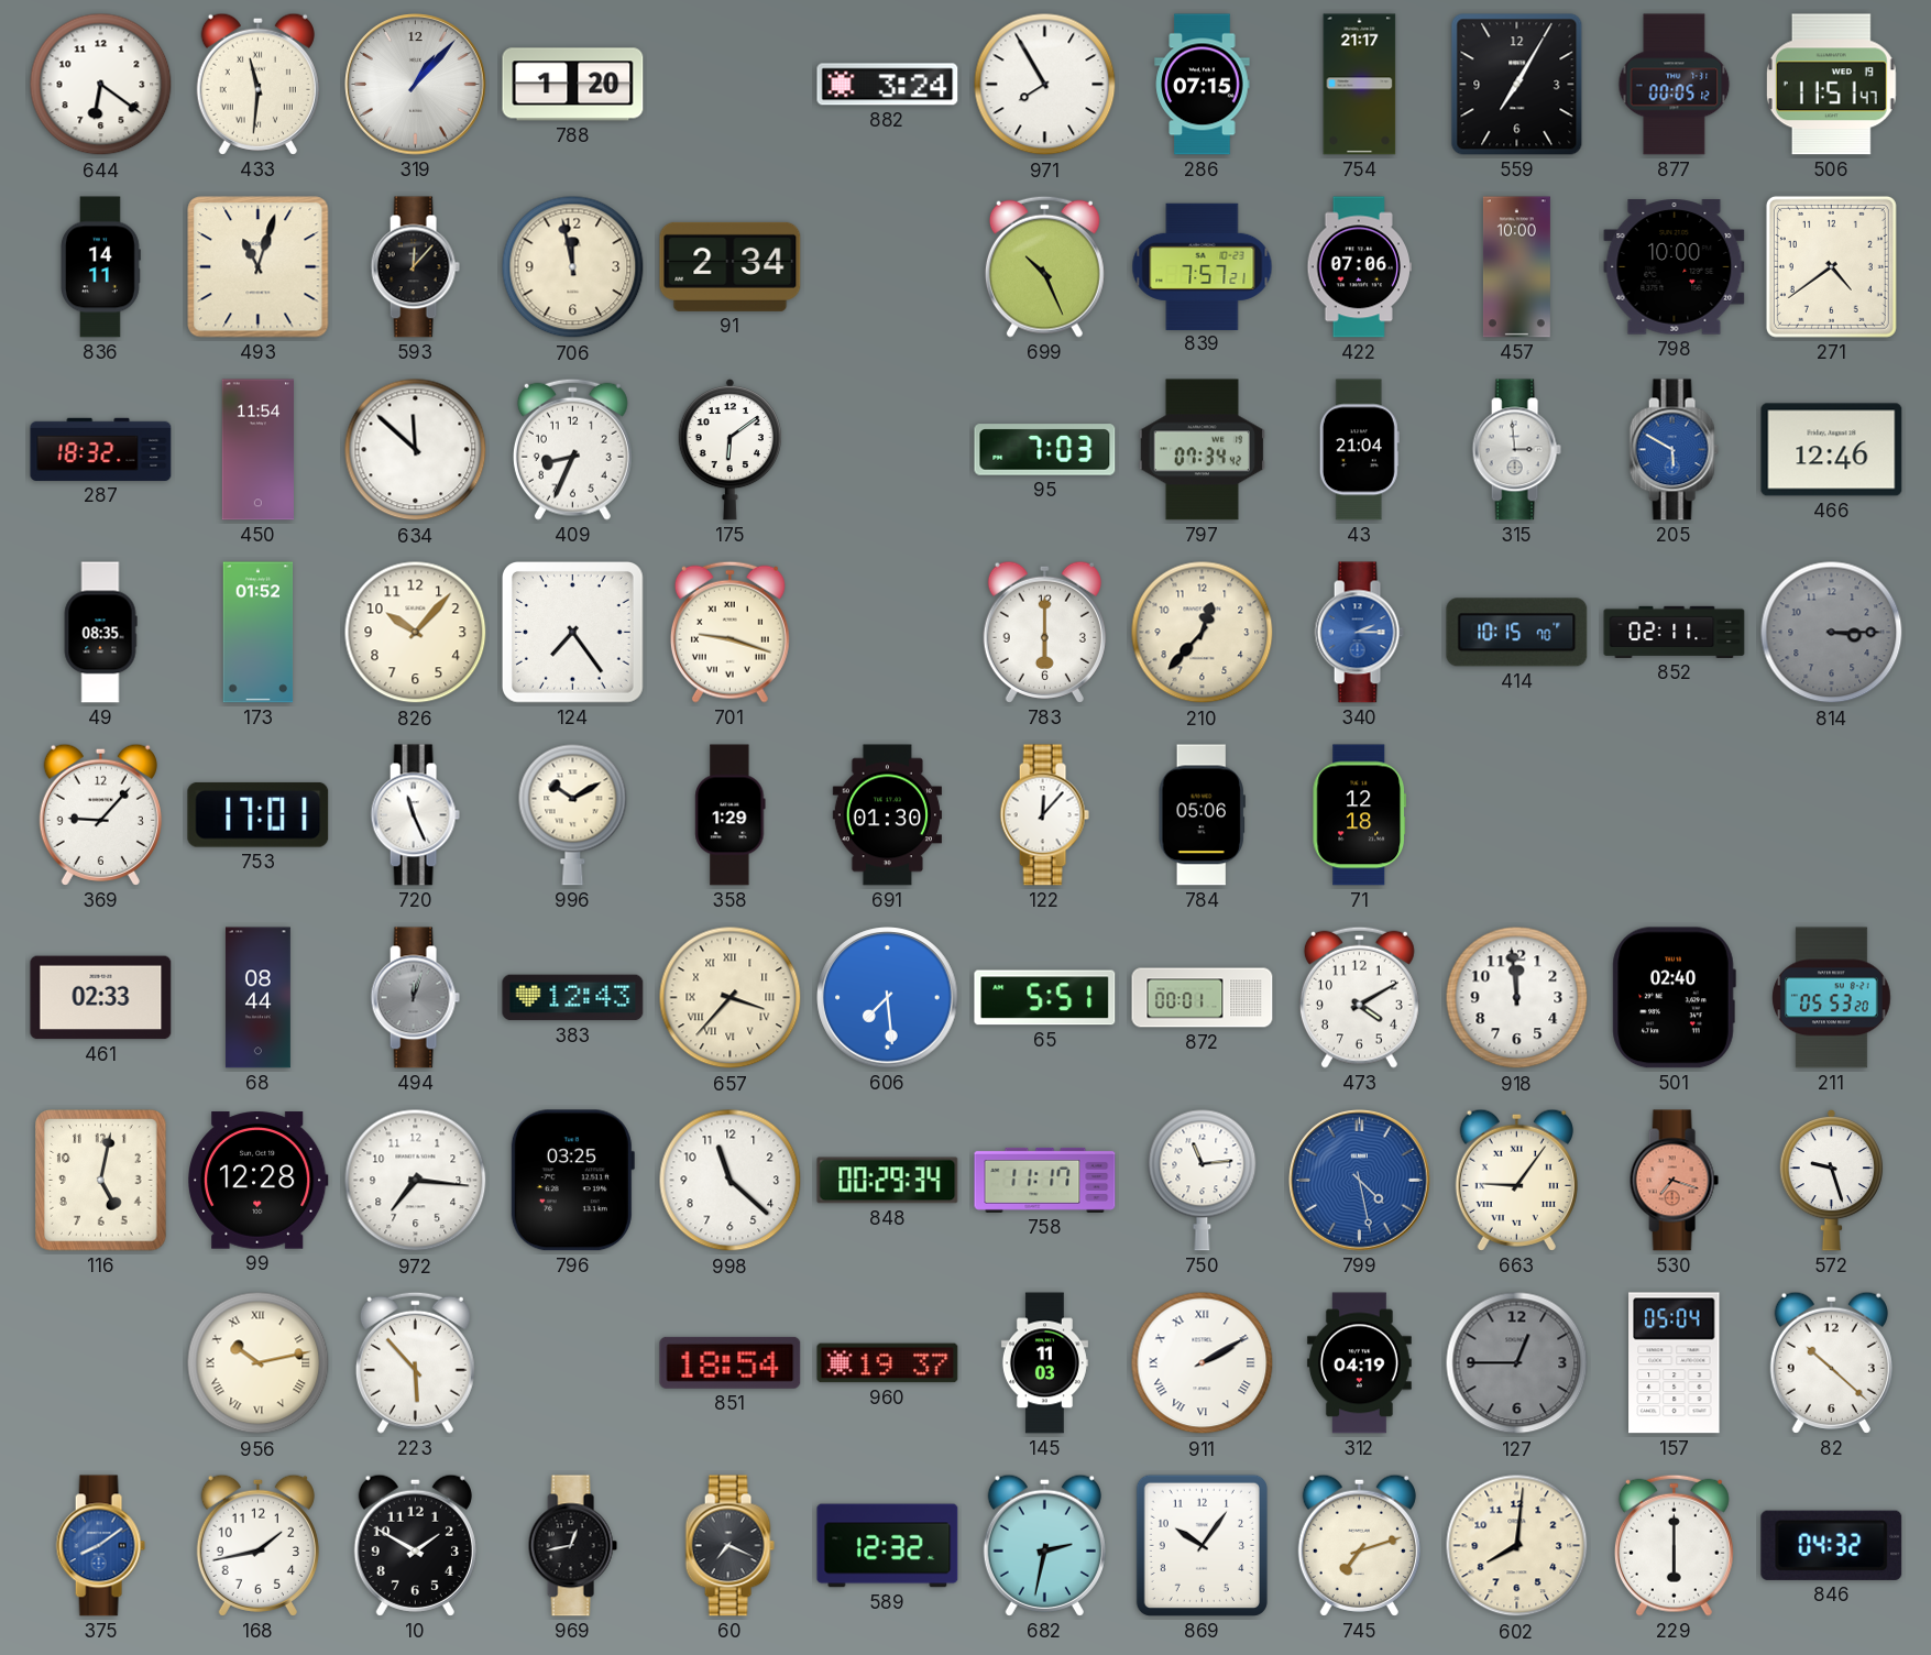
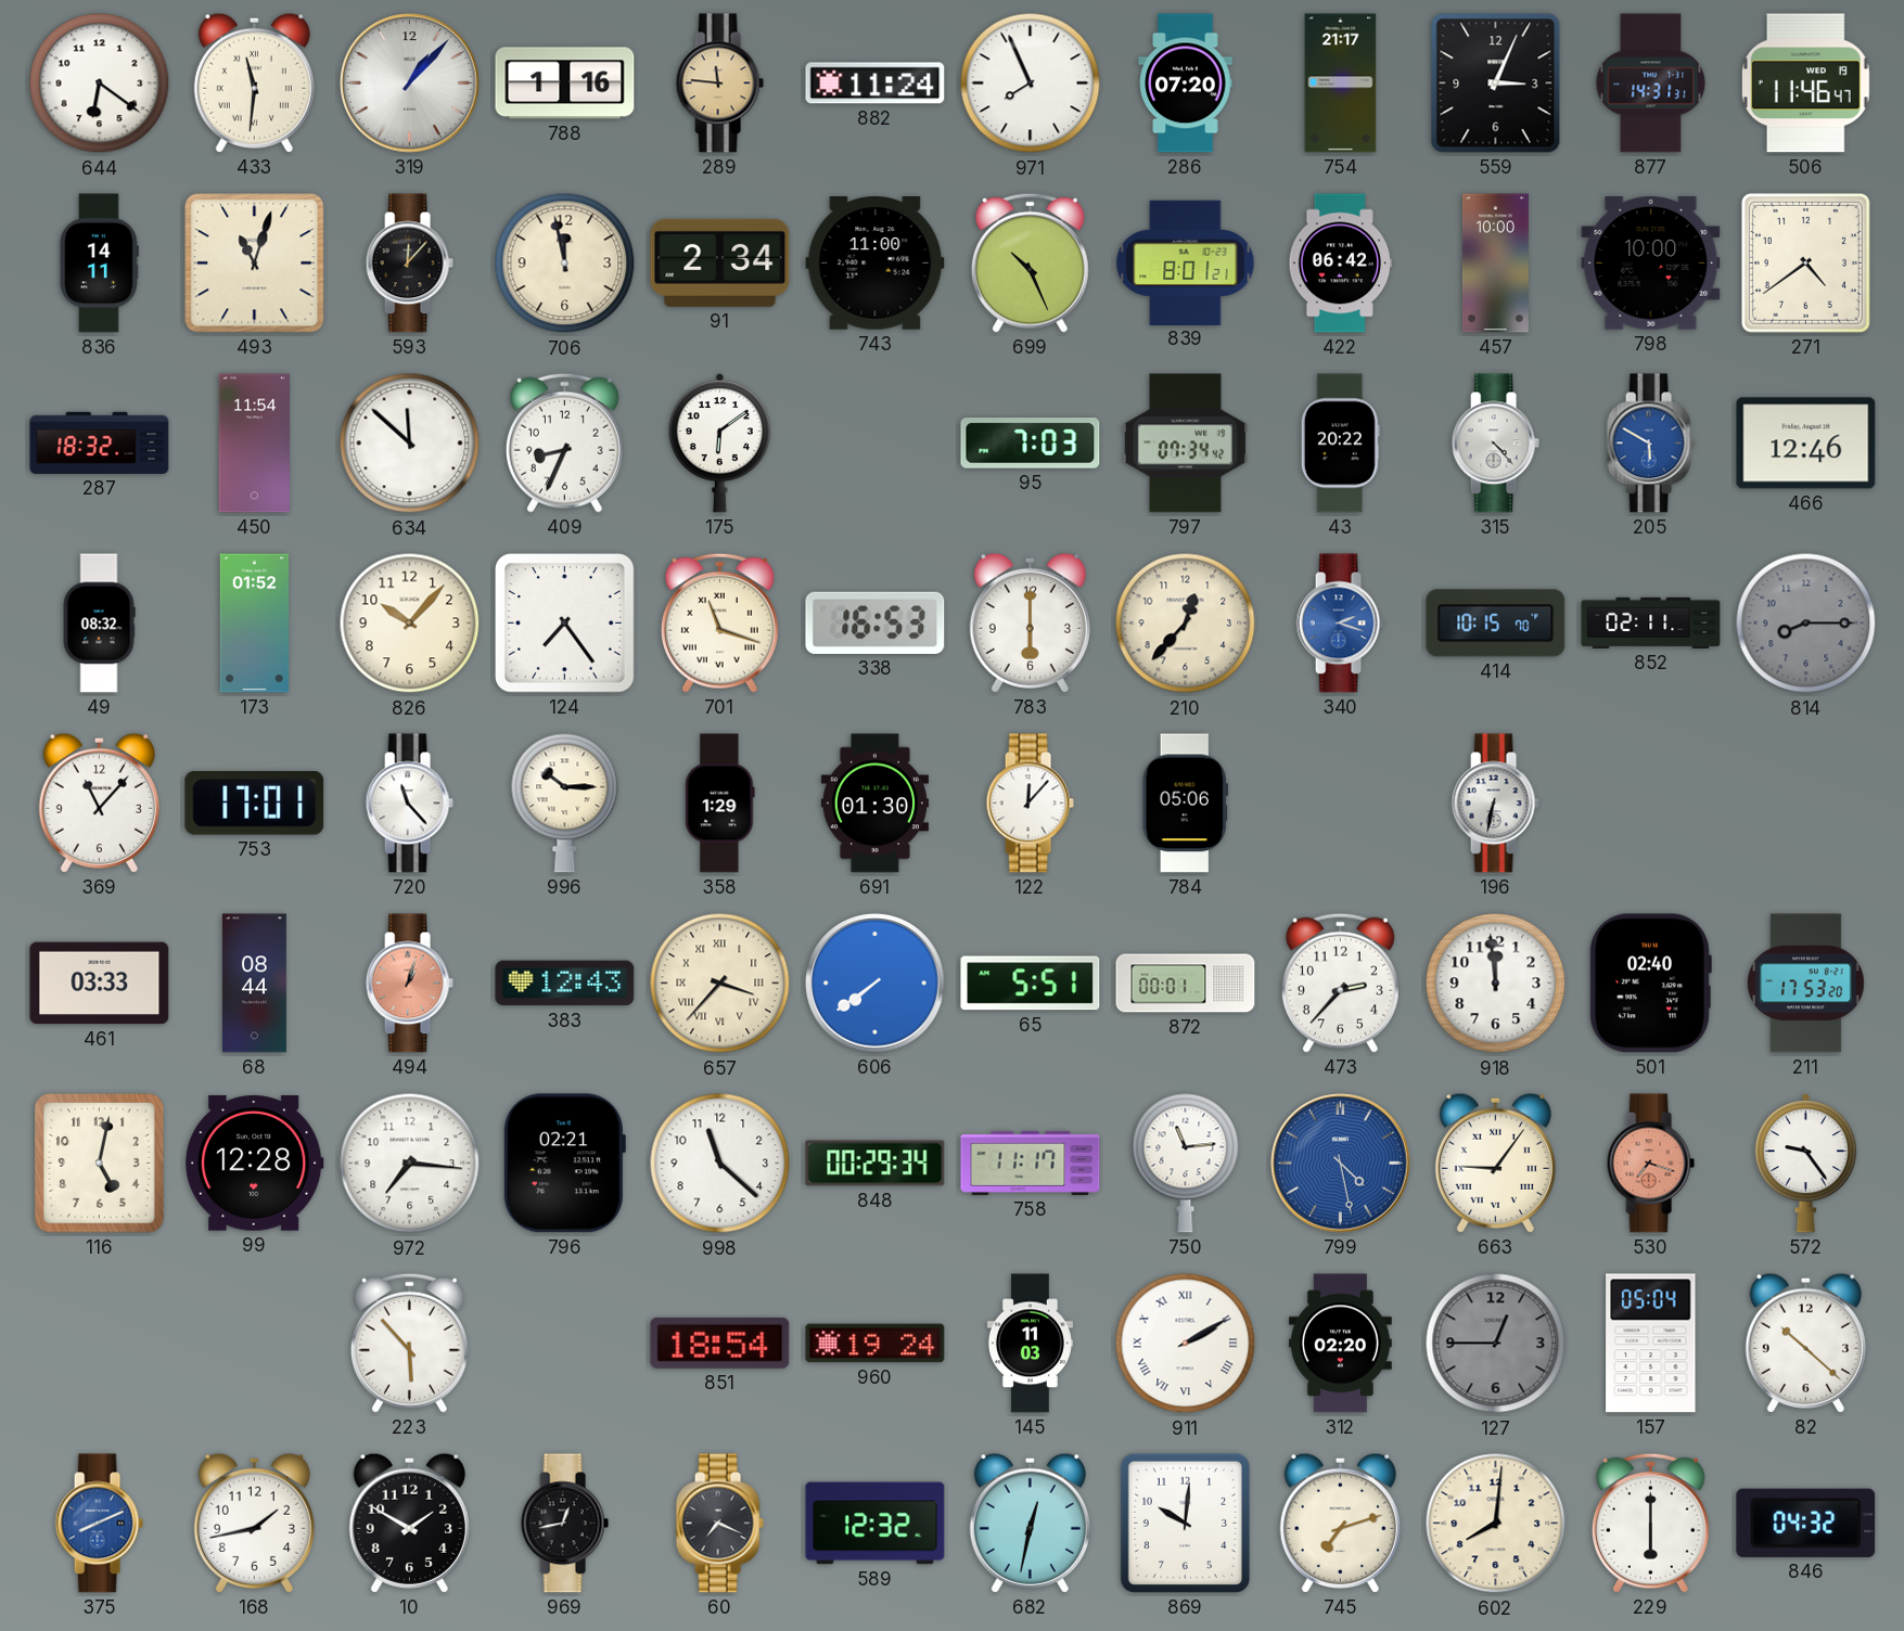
788: 1:20 -> 1:16 (565, 84)
289: none -> 11:46 (719, 84)
882: 3:24 -> 11:24 (876, 84)
971: 7:55 -> 7:56 (1031, 84)
286: 07:15 -> 07:20 (1186, 84)
559: 7:05 -> 3:04 (1496, 84)
877: 00:05 -> 14:31 (1651, 84)
506: 11:51 -> 11:46 (1805, 84)
743: none -> 11:00 (876, 264)
839: 7:57 -> 8:01 (1186, 262)
422: 07:06 -> 06:42 (1340, 264)
43: 21:04 -> 20:22 (1340, 444)
315: 2:59 -> 4:23 (1495, 444)
49: 08:35 -> 08:32 (99, 624)
701: 9:18 -> 11:18 (719, 622)
338: none -> 16:53 (876, 622)
340: 2:15 -> 2:18 (1340, 624)
814: 3:15 -> 8:15 (1806, 624)
369: 9:07 -> 11:07 (99, 802)
720: 11:26 -> 11:23 (409, 804)
996: 10:10 -> 10:15 (565, 802)
71: 12:18 -> none (1359, 815)
196: none -> 6:32 (1495, 804)
461: 02:33 -> 03:33 (100, 984)
494: 12:03 -> 1:03 (409, 984)
494 dial: grey -> salmon (409, 984)
606: 7:29 -> 7:39 (876, 984)
473: 4:10 -> 2:37 (1340, 983)
211: 05:53 -> 17:53 (1806, 984)
796: 03:25 -> 02:21 (564, 1164)
572: 9:27 -> 9:24 (1805, 1163)
956: 10:13 -> none (259, 1363)
960: 19:37 -> 19:24 (876, 1344)
312: 04:19 -> 02:20 (1340, 1344)
375: 8:09 -> 8:11 (99, 1524)
682: 2:32 -> 12:32 (1030, 1523)
869: 10:06 -> 10:01 (1185, 1523)
